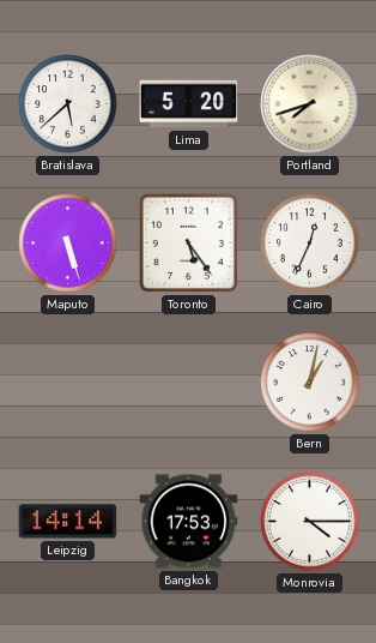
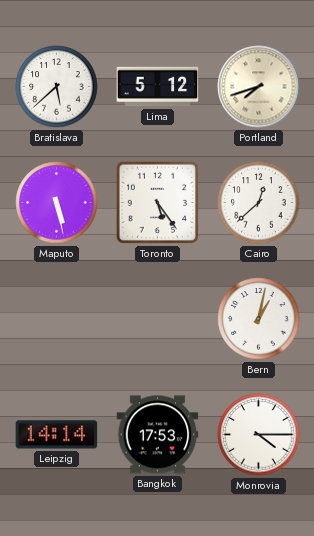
Lima: 5:20 -> 5:12 (158, 87)
Maputo: 5:27 -> 5:28 (57, 203)
Cairo: 12:34 -> 12:38 (259, 203)
